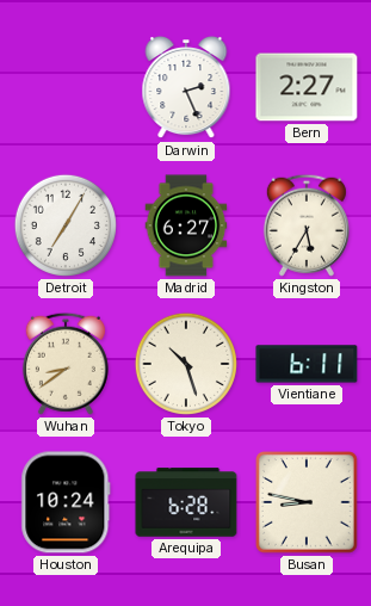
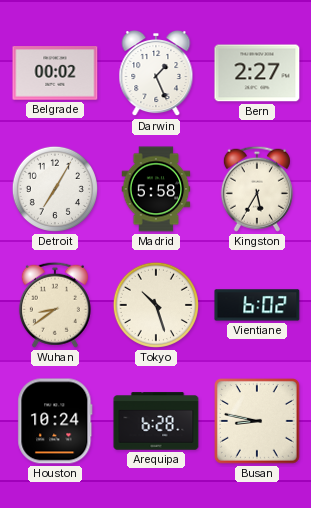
Belgrade: none -> 00:02 (55, 73)
Darwin: 2:26 -> 1:26 (156, 74)
Madrid: 6:27 -> 5:58 (156, 189)
Vientiane: 6:11 -> 6:02 (257, 305)
